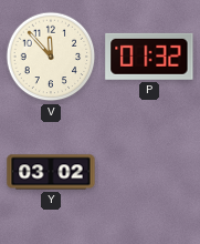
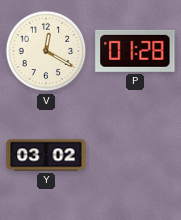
V: 11:53 -> 12:20 (46, 51)
P: 01:32 -> 01:28 (135, 51)
